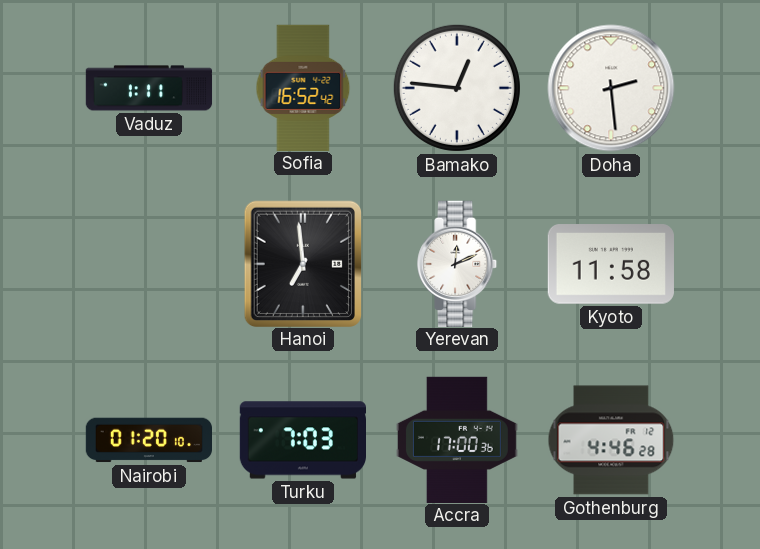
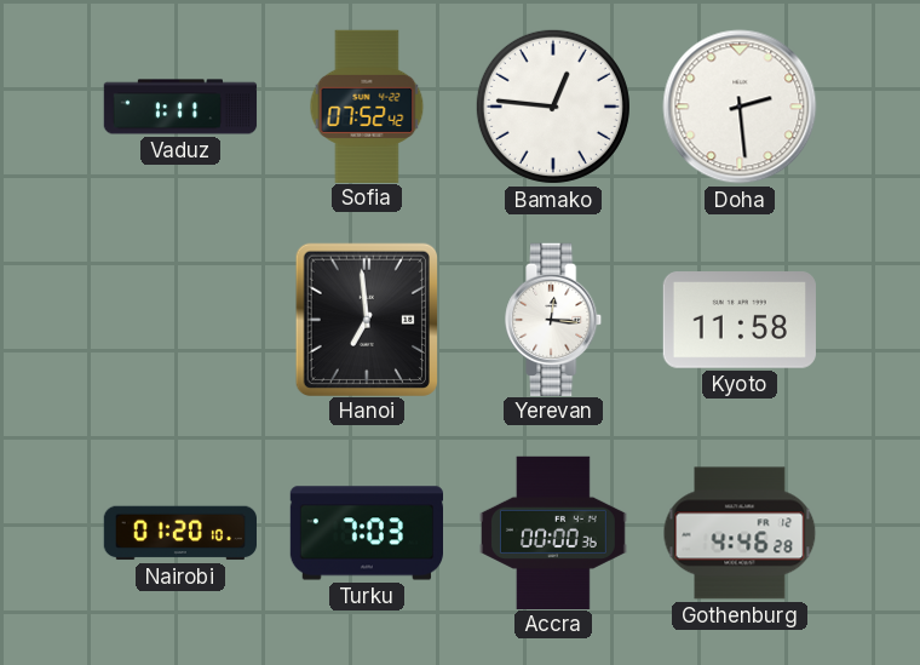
Sofia: 16:52 -> 07:52 (367, 105)
Yerevan: 12:11 -> 12:16 (554, 319)
Accra: 17:00 -> 00:00 (553, 532)
